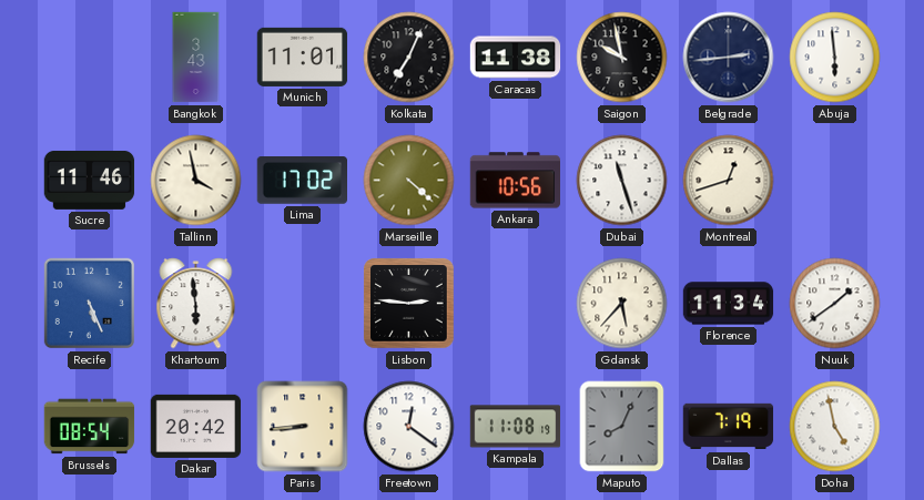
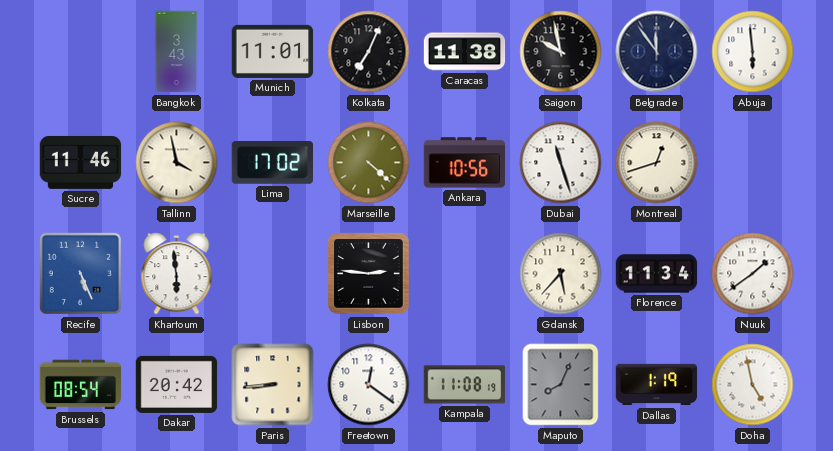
Belgrade: 2:44 -> 11:54 (657, 52)
Dallas: 7:19 -> 1:19 (657, 385)
